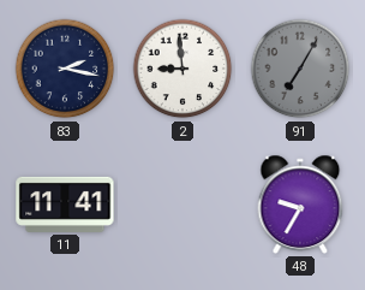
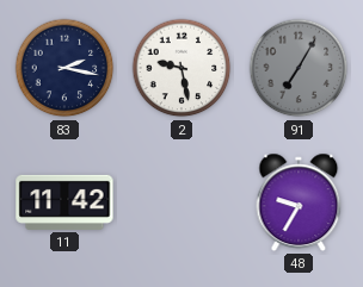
2: 8:59 -> 9:28 (181, 68)
11: 11:41 -> 11:42 (64, 202)
